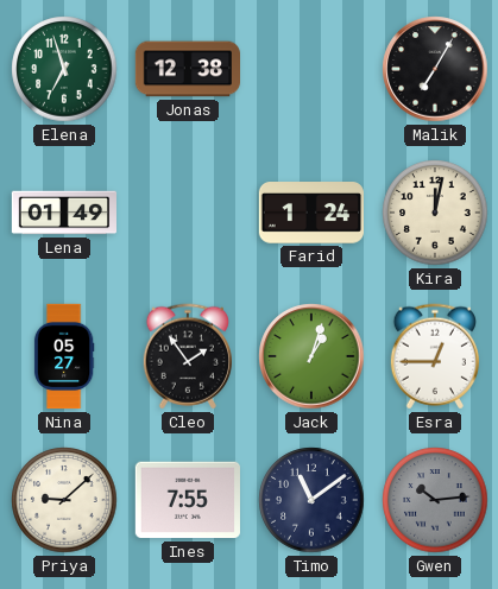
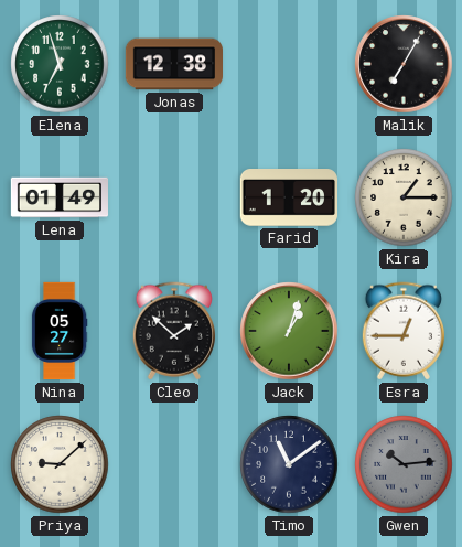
Farid: 1:24 -> 1:20 (288, 199)
Kira: 12:02 -> 1:15 (404, 197)
Cleo: 1:54 -> 1:52 (173, 331)
Ines: 7:55 -> none (188, 500)
